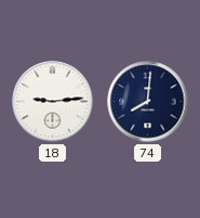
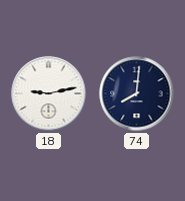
18: 9:14 -> 9:13 (49, 94)
